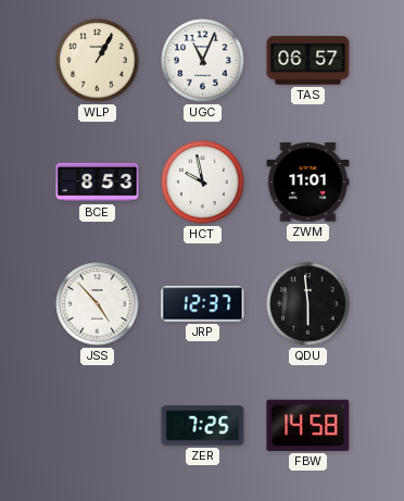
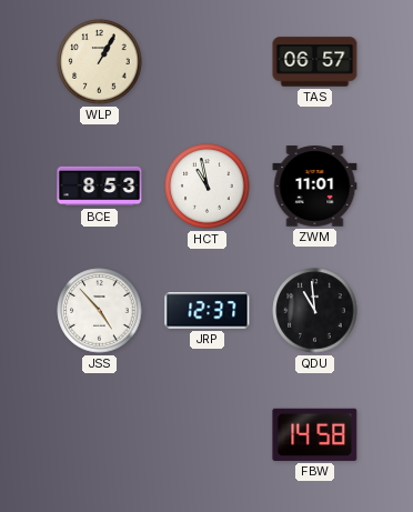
UGC: 11:04 -> none (203, 61)
HCT: 9:58 -> 10:58 (208, 187)
QDU: 5:59 -> 10:59 (315, 311)
ZER: 7:25 -> none (203, 426)
